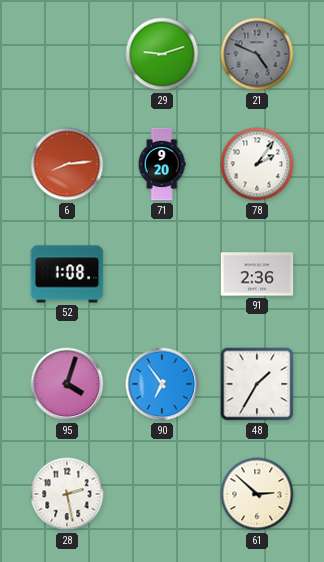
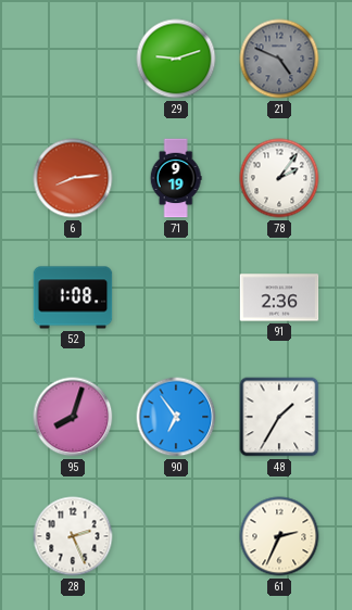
71: 9:20 -> 9:19 (176, 178)
95: 4:03 -> 8:03 (73, 417)
28: 2:28 -> 2:26 (73, 536)
61: 2:52 -> 2:34 (279, 536)
